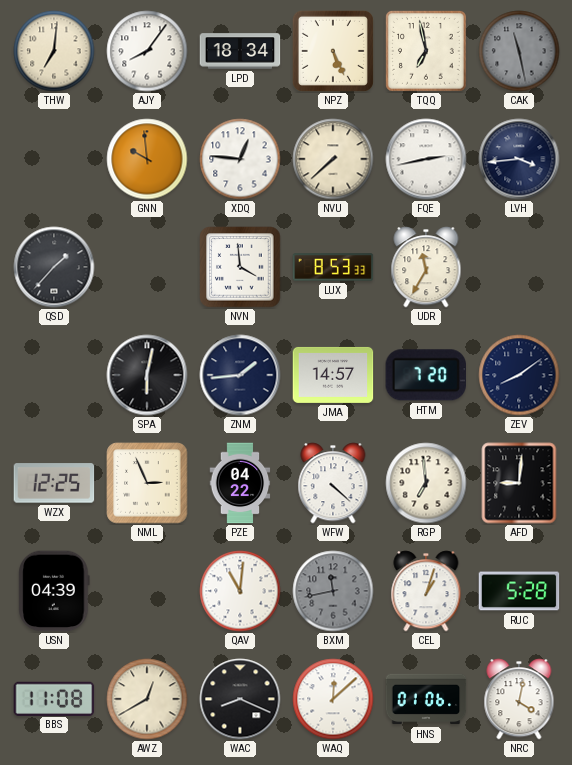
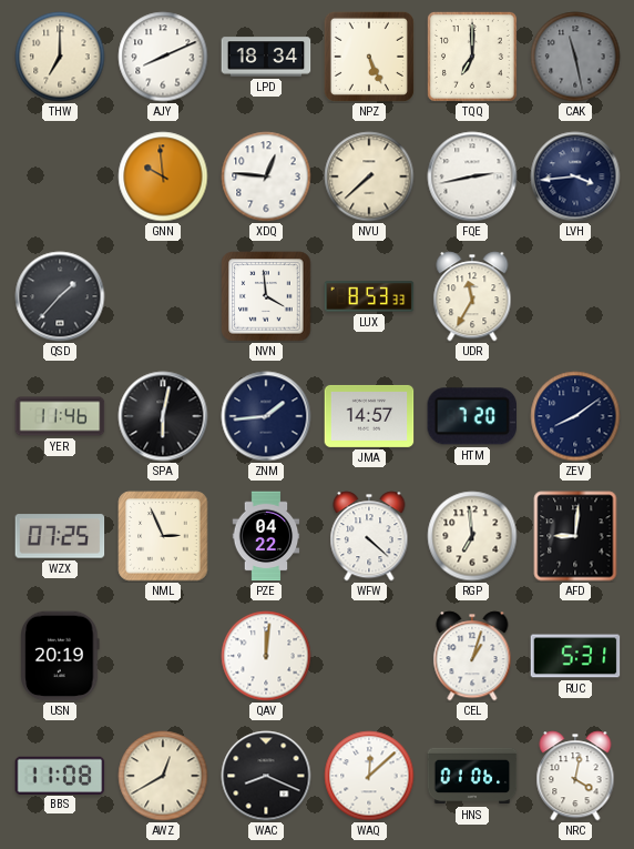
THW: 7:01 -> 7:00 (60, 57)
AJY: 8:06 -> 8:11 (163, 57)
TQQ: 6:58 -> 7:00 (473, 58)
YER: none -> 11:46 (60, 416)
WZX: 12:25 -> 07:25 (60, 536)
USN: 04:39 -> 20:19 (60, 656)
QAV: 11:01 -> 12:01 (266, 656)
BXM: 11:43 -> none (333, 591)
RUC: 5:28 -> 5:31 (575, 656)
